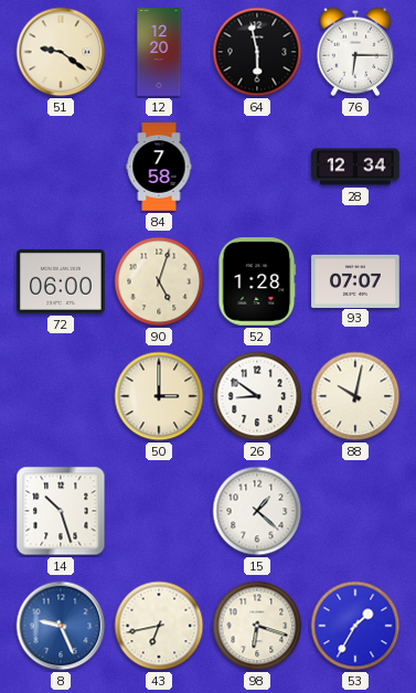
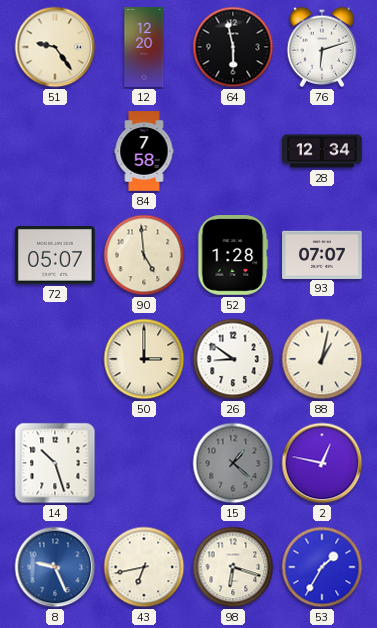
51: 9:21 -> 9:24 (55, 47)
76: 6:15 -> 6:12 (322, 47)
72: 06:00 -> 05:07 (56, 255)
90: 5:03 -> 4:59 (144, 255)
88: 10:02 -> 1:02 (322, 359)
15 dial: white -> grey (233, 463)
2: none -> 12:47 (322, 463)
